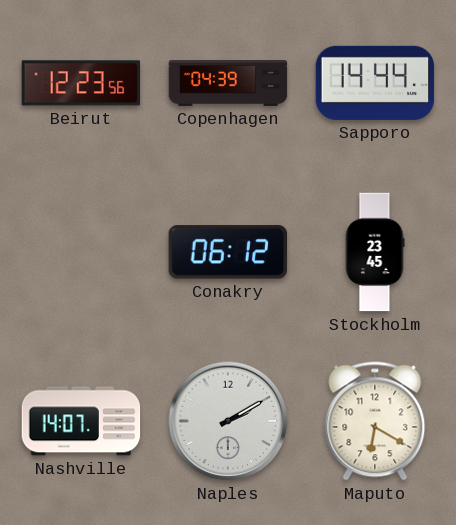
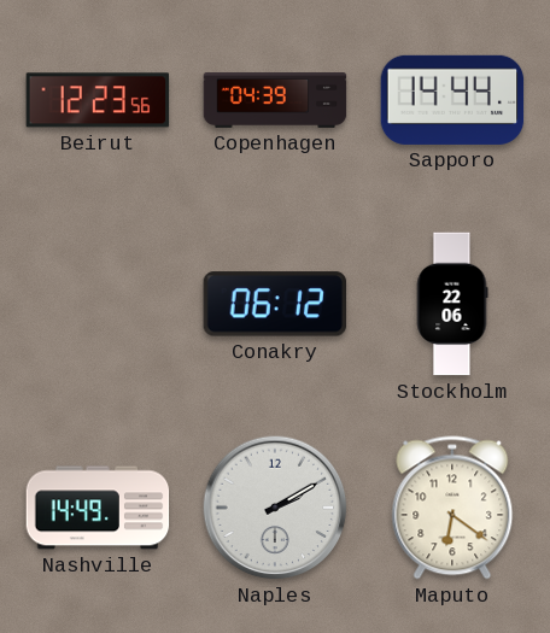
Stockholm: 23:45 -> 22:06 (452, 304)
Nashville: 14:07 -> 14:49 (98, 508)
Maputo: 6:20 -> 6:21 (452, 508)
